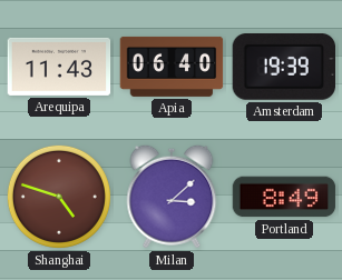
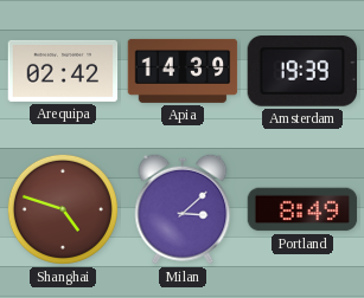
Arequipa: 11:43 -> 02:42 (63, 71)
Apia: 06:40 -> 14:39 (183, 71)
